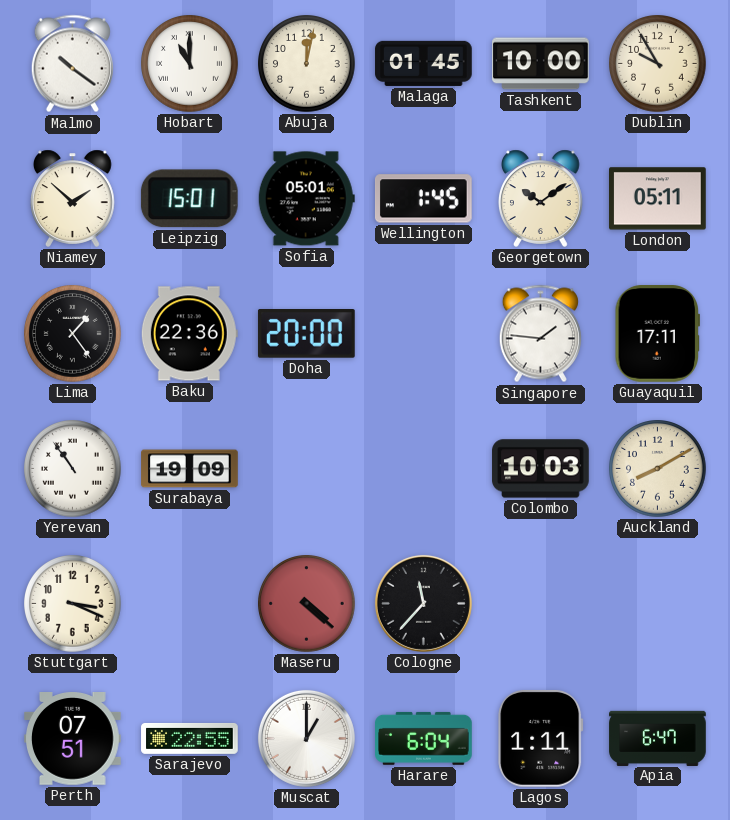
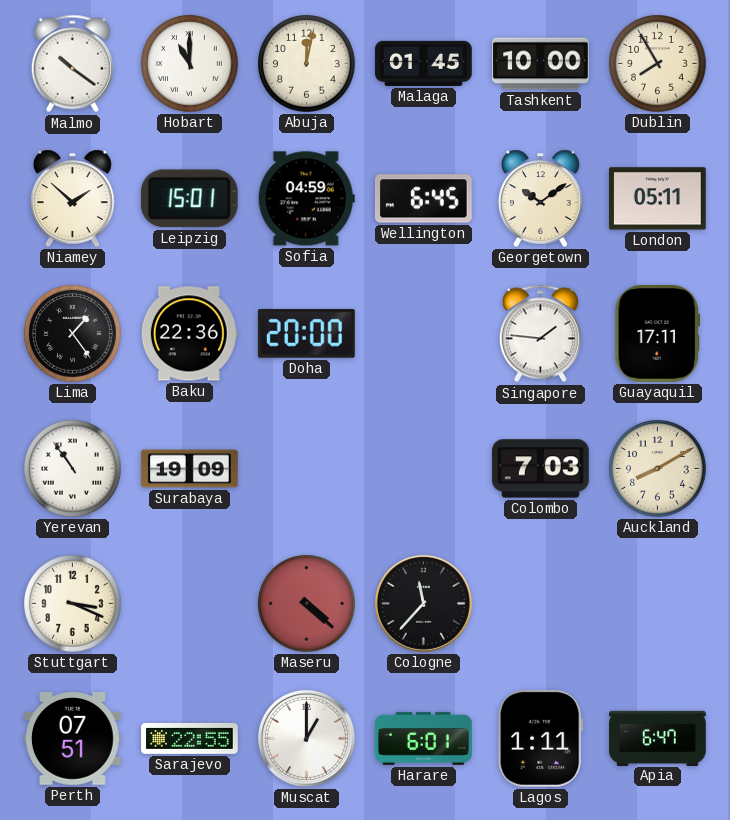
Dublin: 9:55 -> 7:55 (658, 64)
Sofia: 05:01 -> 04:59 (306, 199)
Wellington: 1:45 -> 6:45 (423, 199)
Colombo: 10:03 -> 7:03 (541, 469)
Harare: 6:04 -> 6:01 (424, 738)
